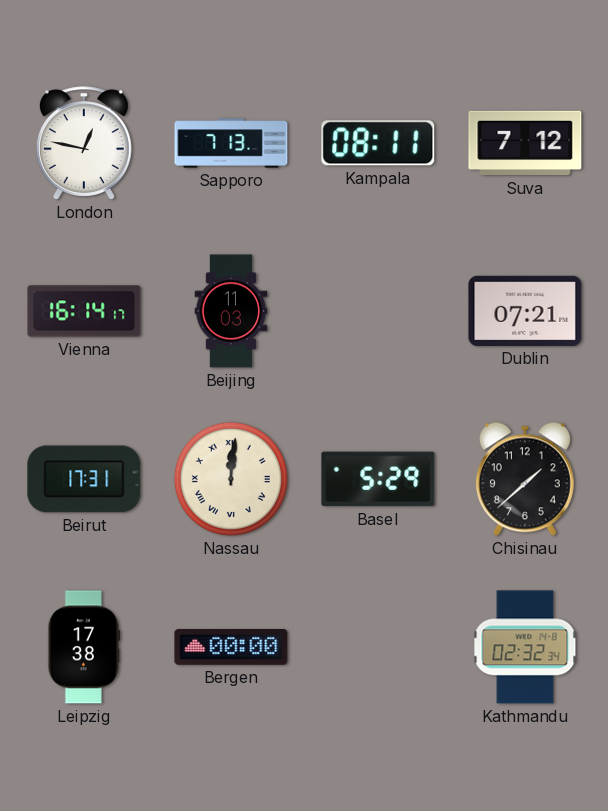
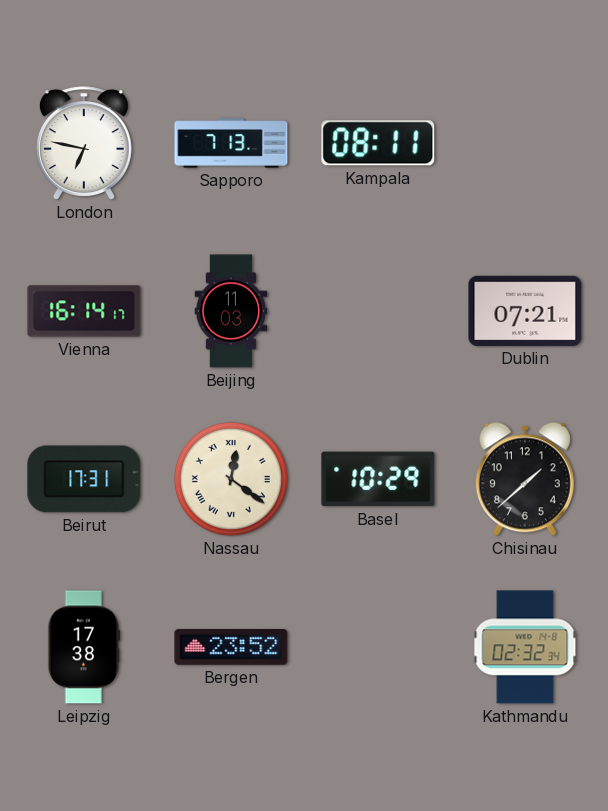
London: 12:47 -> 6:47 (84, 143)
Suva: 7:12 -> none (525, 143)
Nassau: 12:01 -> 12:21 (231, 479)
Basel: 5:29 -> 10:29 (378, 479)
Bergen: 00:00 -> 23:52 (231, 648)
